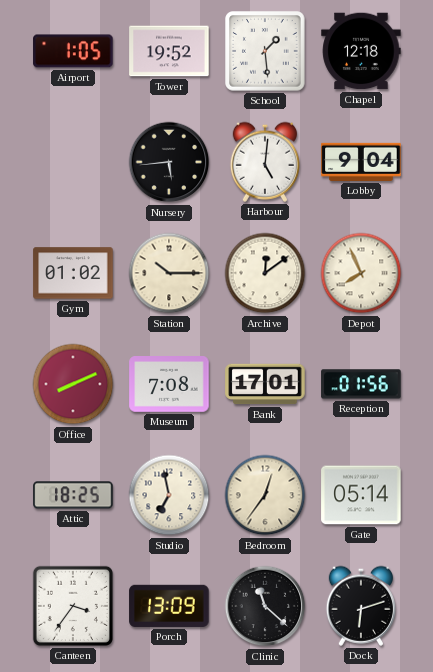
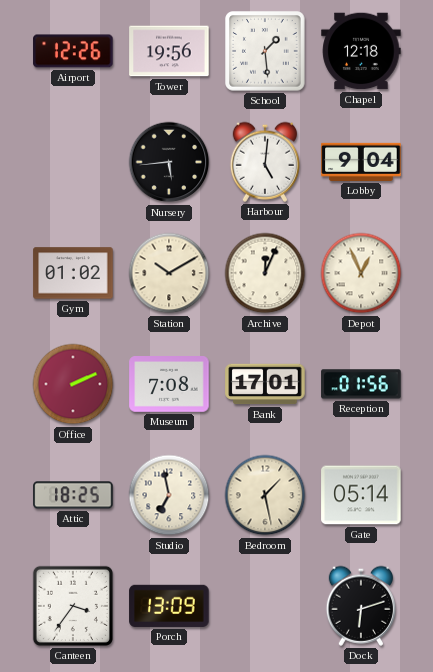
Airport: 1:05 -> 12:26 (73, 51)
Tower: 19:52 -> 19:56 (169, 51)
Station: 10:15 -> 10:10 (169, 273)
Archive: 12:09 -> 12:04 (265, 273)
Depot: 7:56 -> 12:56 (361, 273)
Office: 8:11 -> 2:11 (73, 384)
Bedroom: 12:36 -> 1:28 (265, 495)
Clinic: 11:22 -> none (265, 606)
